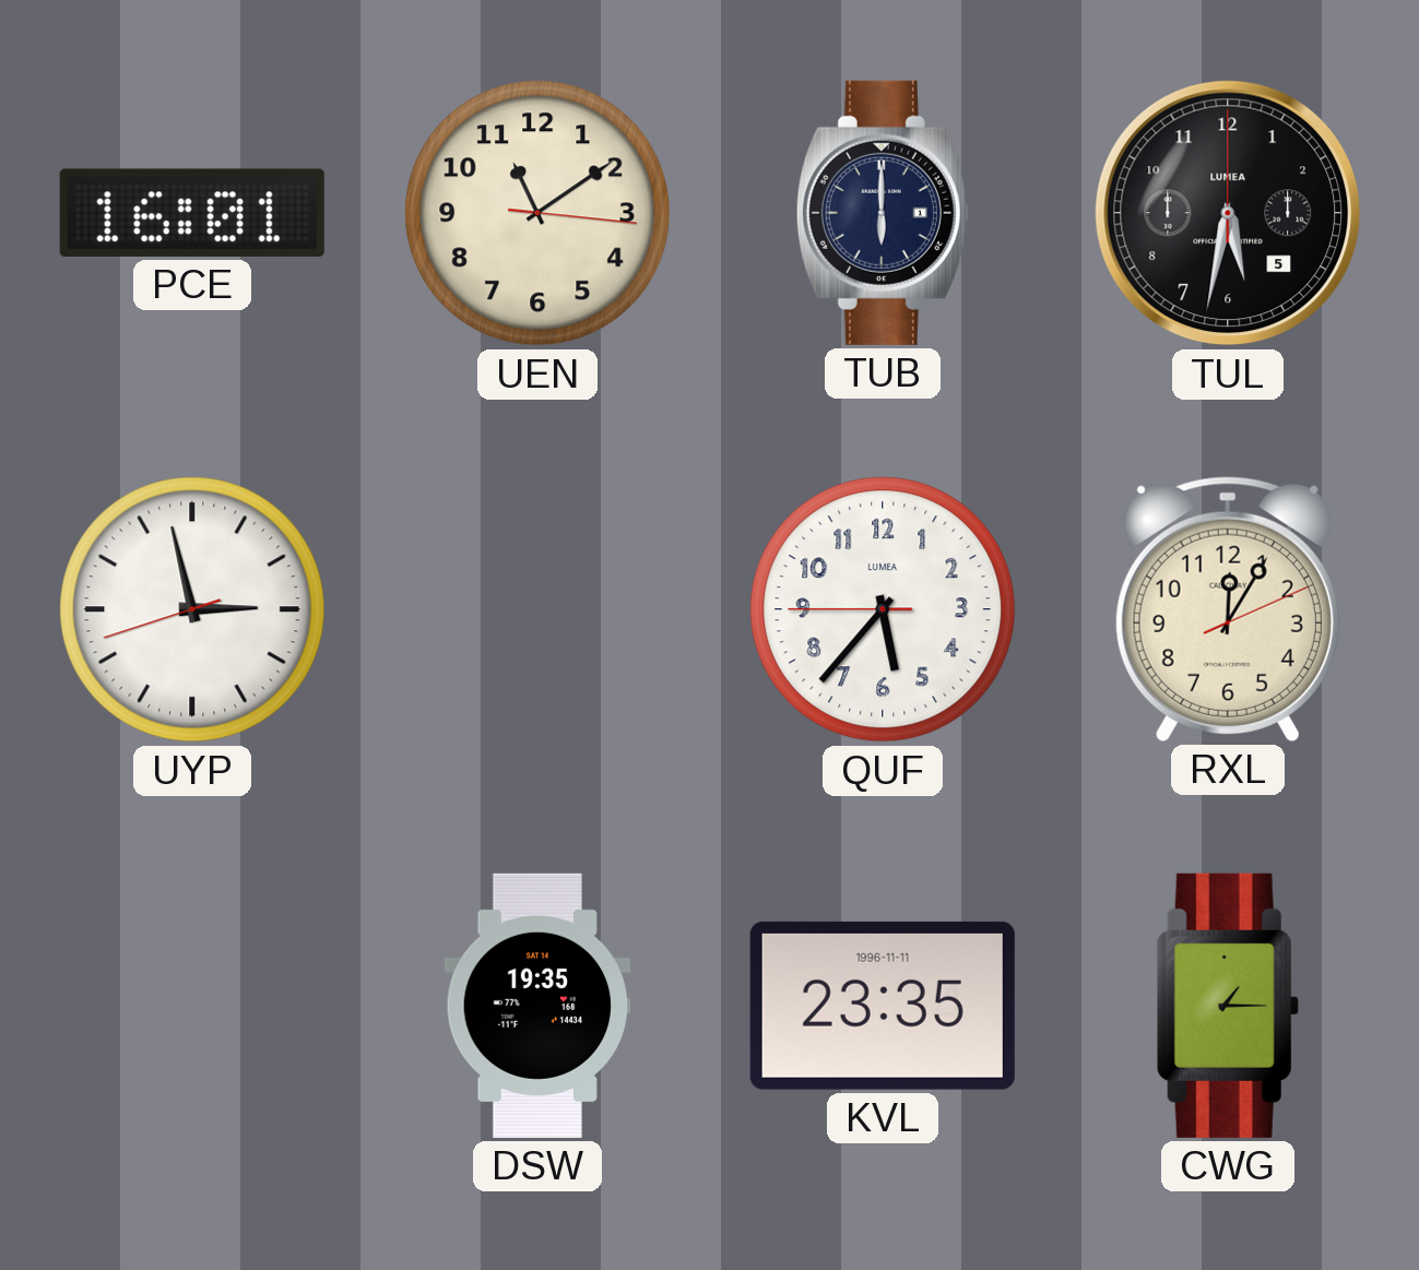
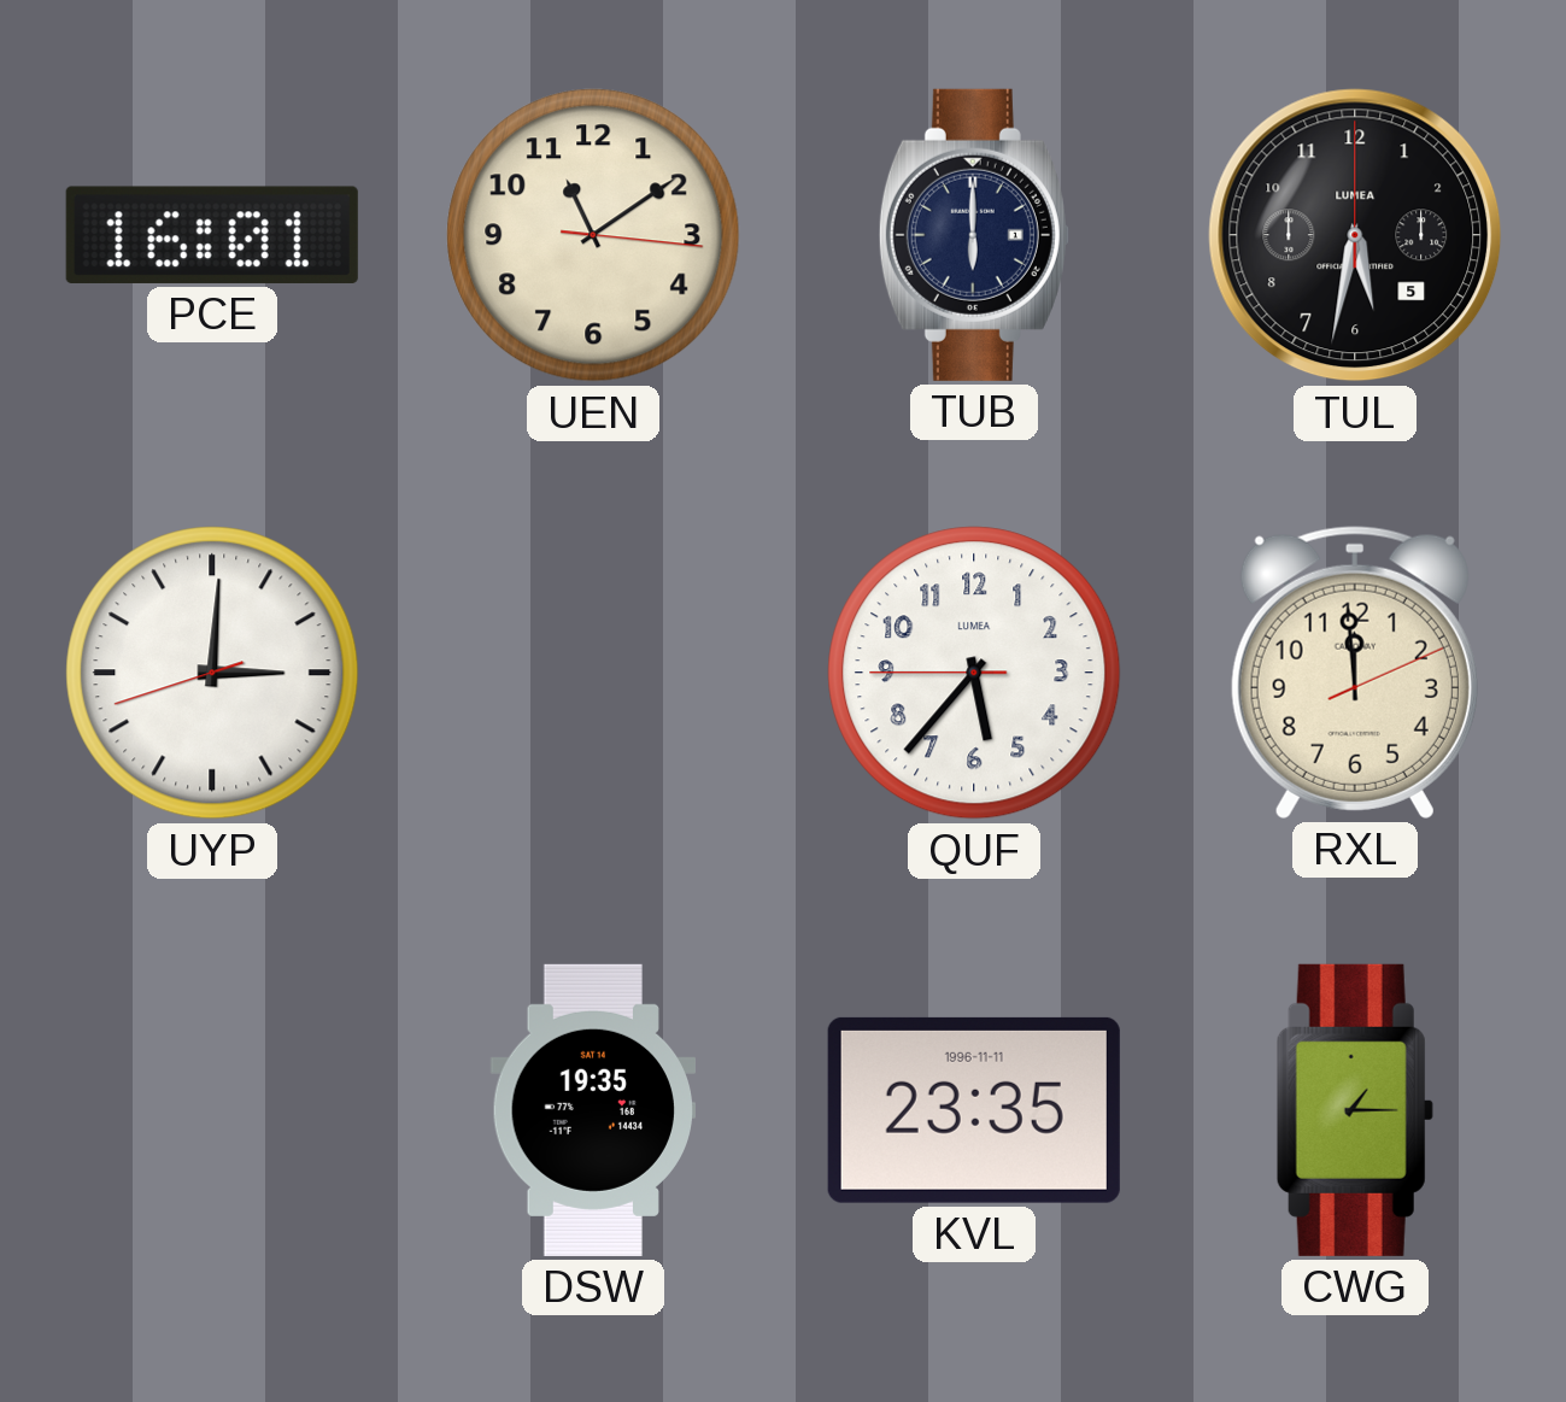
UYP: 2:57 -> 3:00 (212, 673)
RXL: 12:05 -> 11:59 (1355, 673)
